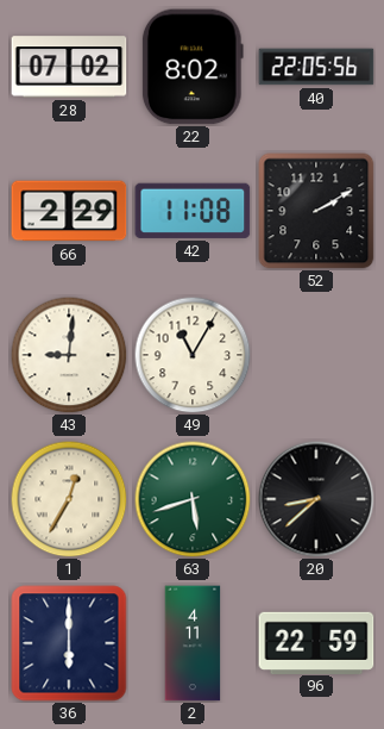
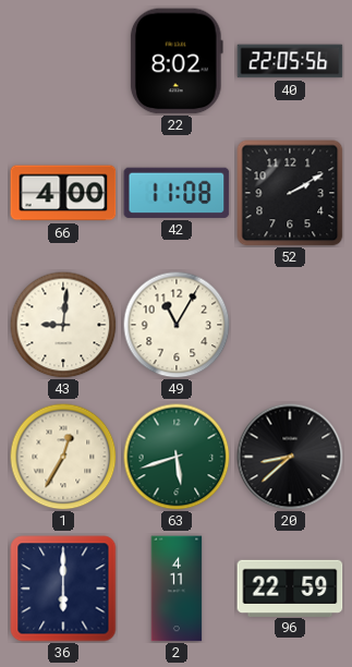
28: 07:02 -> none (69, 67)
66: 2:29 -> 4:00 (63, 193)
